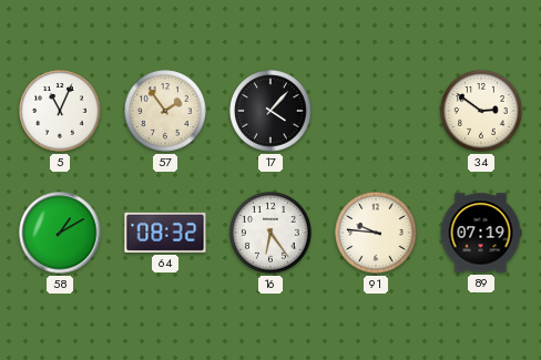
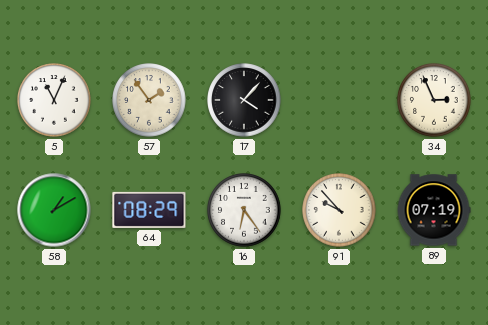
34: 2:51 -> 2:56 (434, 100)
64: 08:32 -> 08:29 (149, 210)
91: 9:46 -> 9:53 (339, 210)
